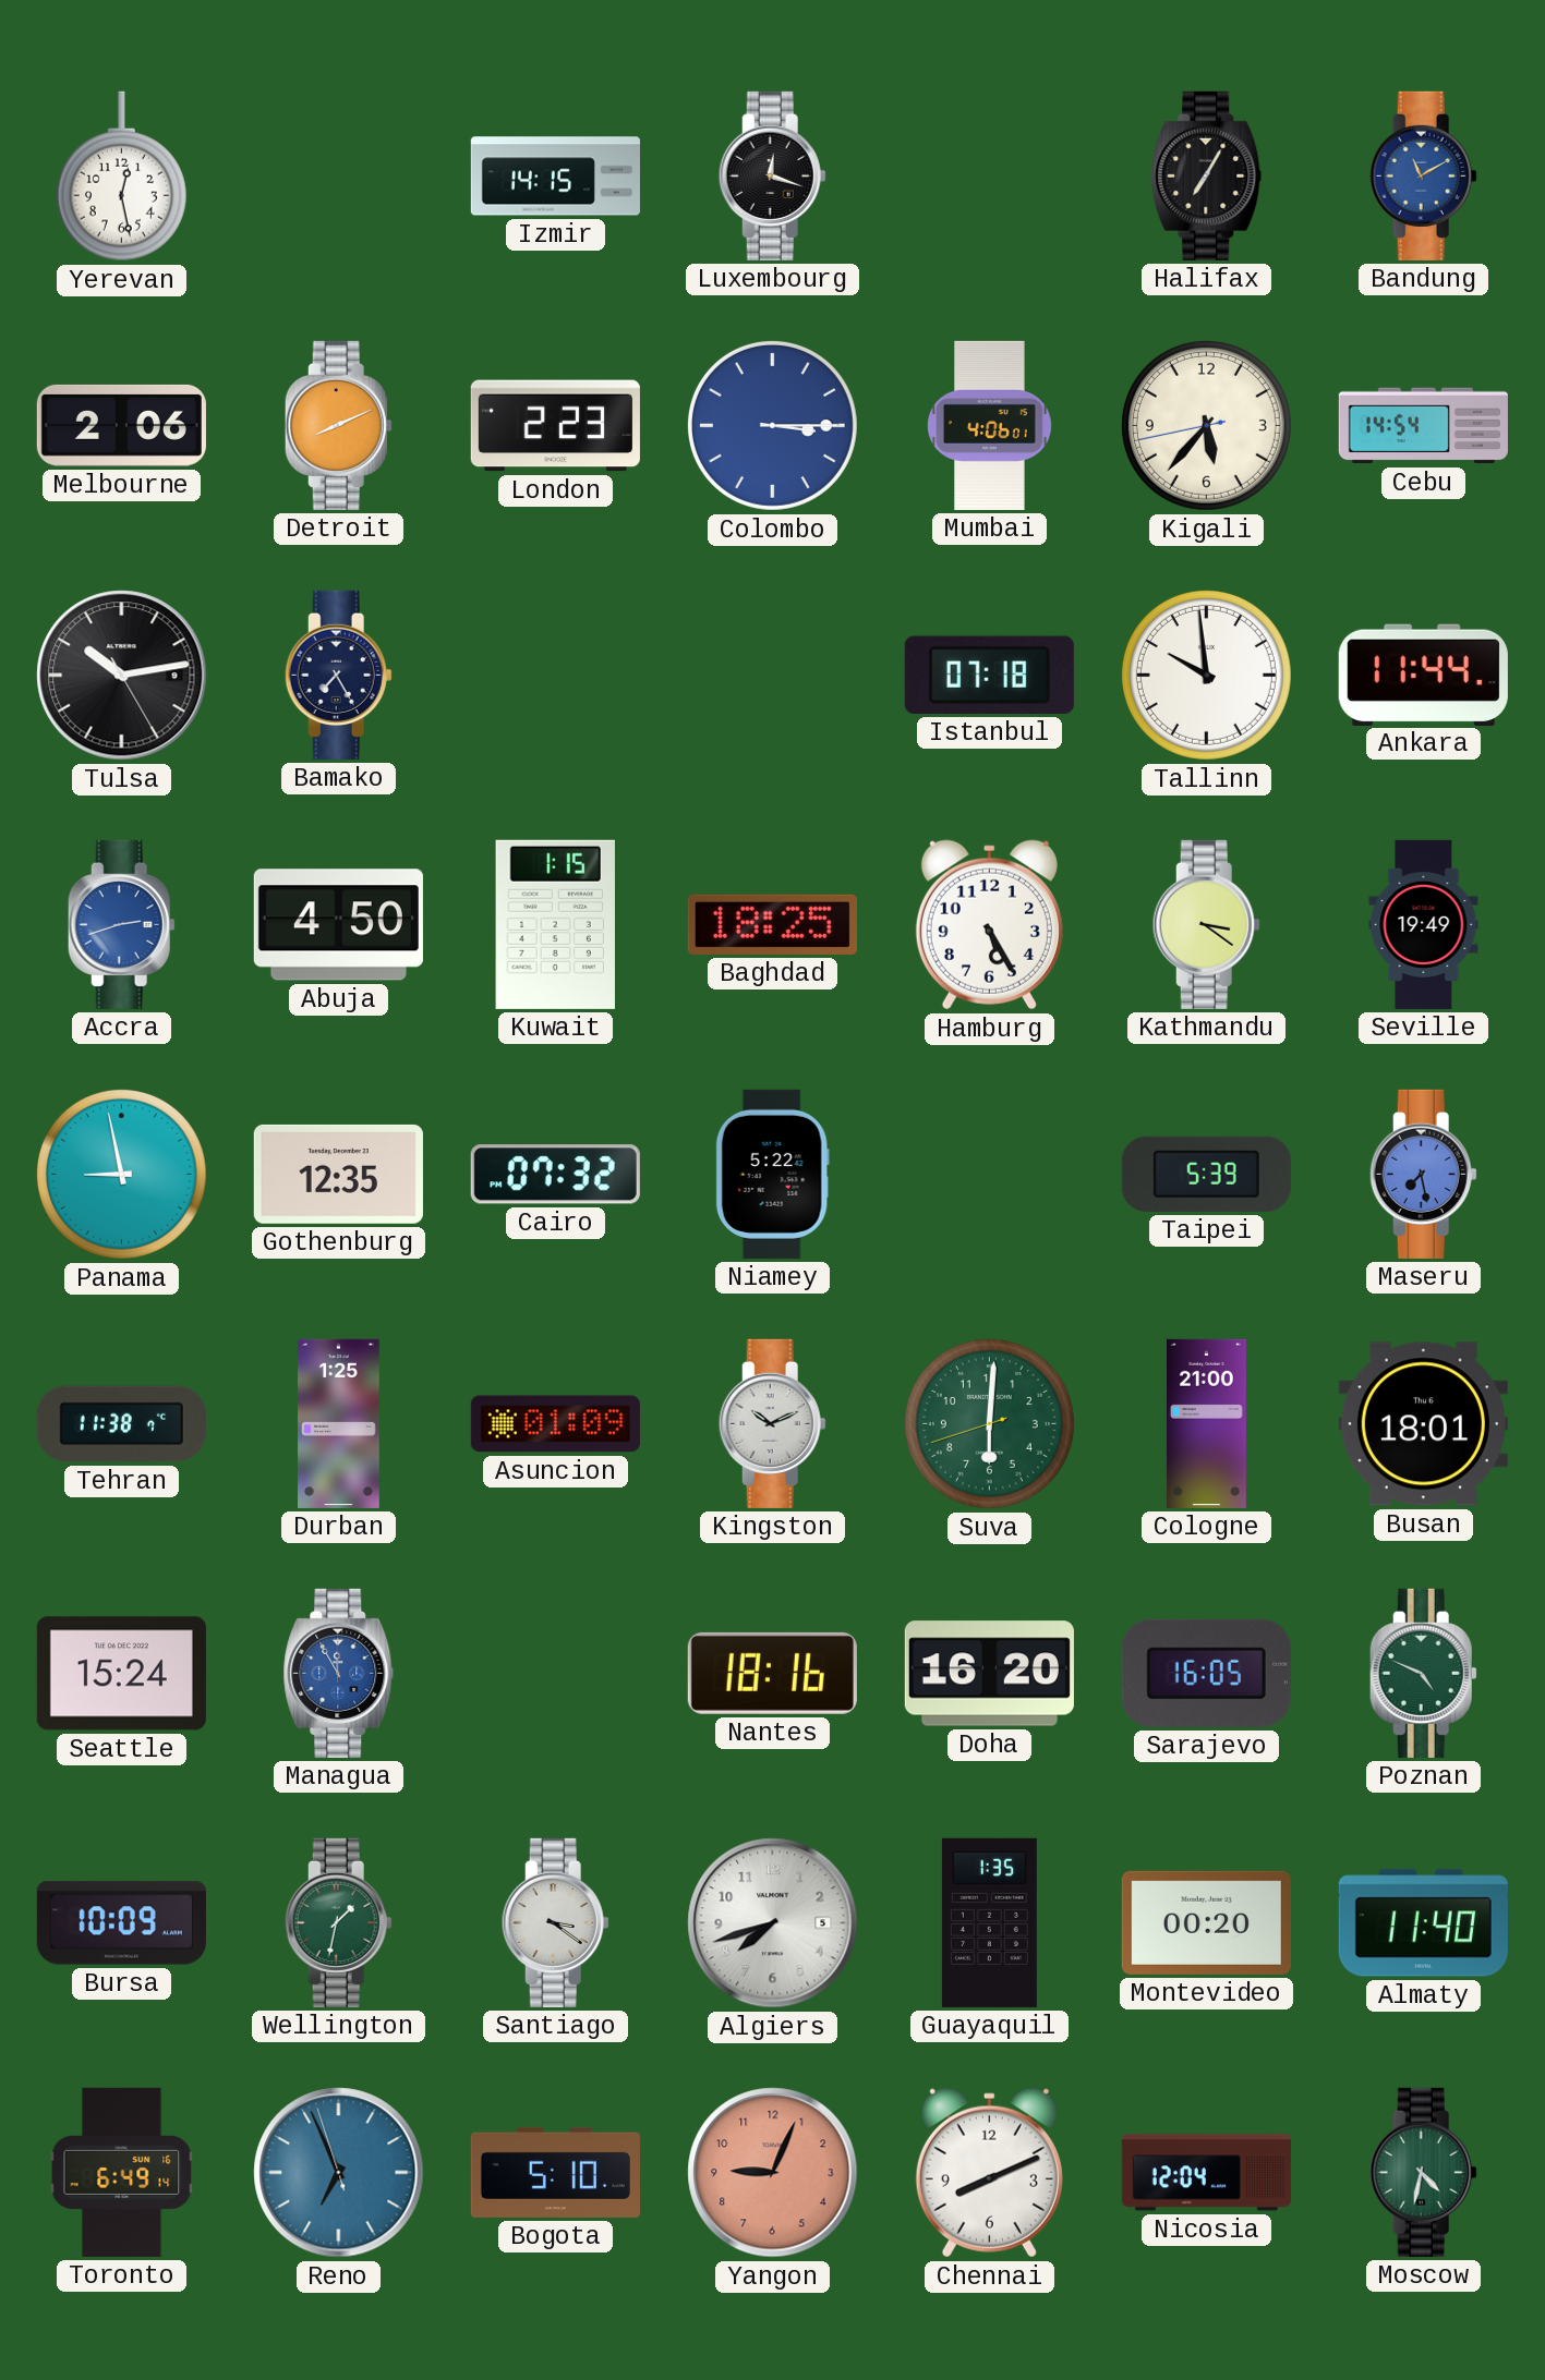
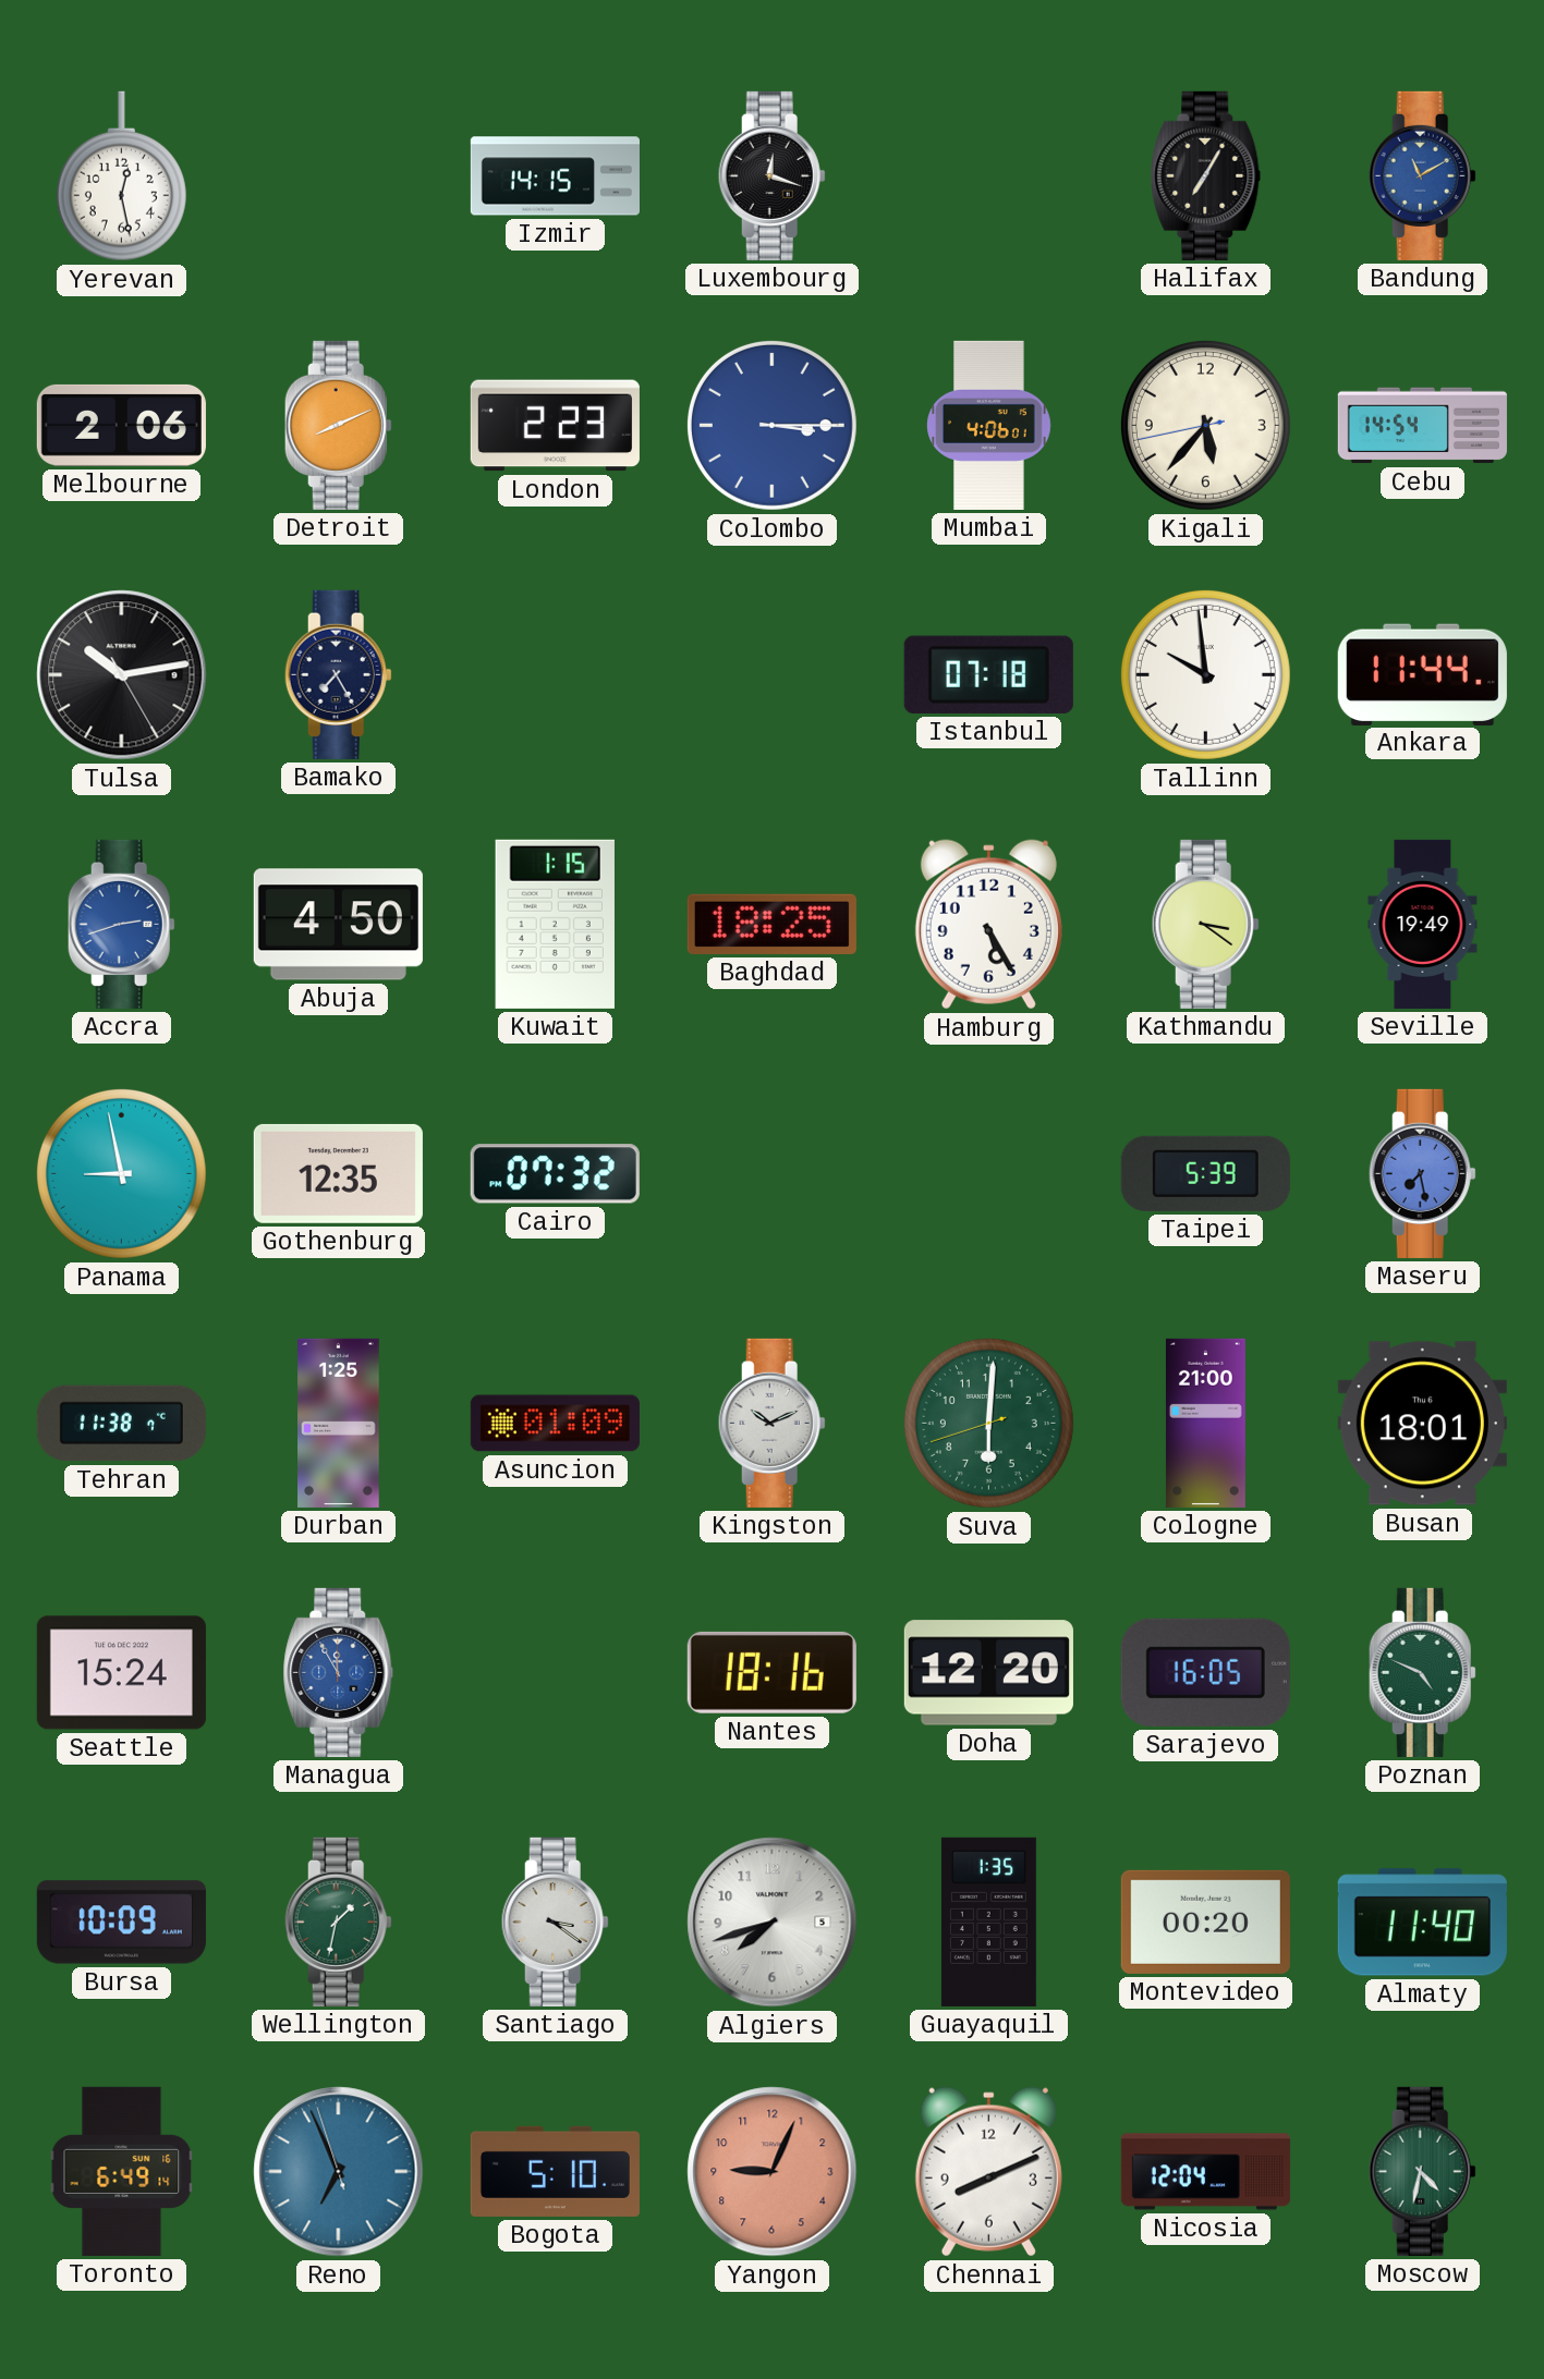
Niamey: 5:22 -> none (772, 1174)
Doha: 16:20 -> 12:20 (988, 1673)
